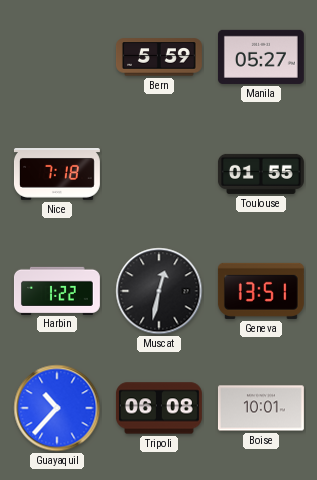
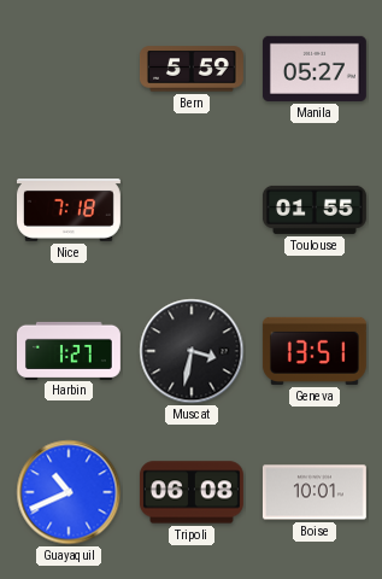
Harbin: 1:22 -> 1:27 (69, 350)
Muscat: 12:32 -> 3:32 (192, 351)
Guayaquil: 10:37 -> 10:41 (69, 492)
